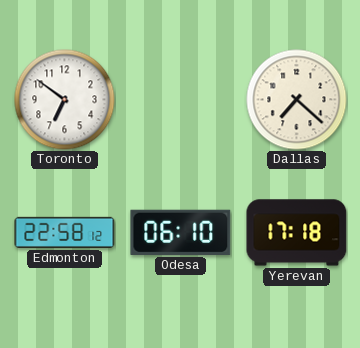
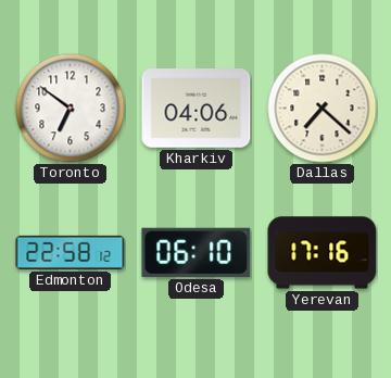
Kharkiv: none -> 04:06 (197, 109)
Yerevan: 17:18 -> 17:16 (323, 253)
